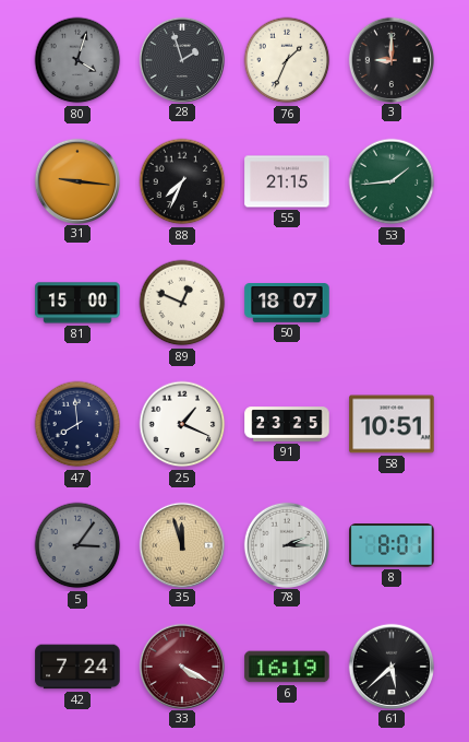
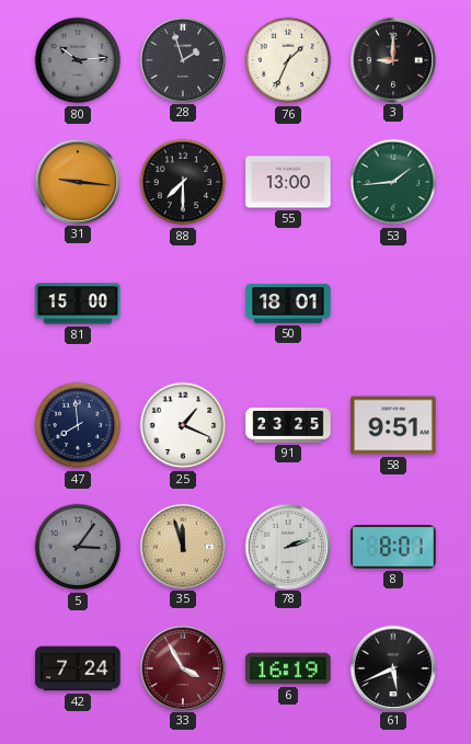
80: 4:03 -> 10:14 (78, 60)
88: 7:34 -> 7:30 (183, 182)
55: 21:15 -> 13:00 (288, 182)
89: 12:49 -> none (182, 303)
50: 18:07 -> 18:01 (288, 305)
58: 10:51 -> 9:51 (393, 425)
78: 2:15 -> 2:12 (287, 546)
33: 4:20 -> 3:55 (182, 667)
61: 5:38 -> 5:41 (392, 667)
